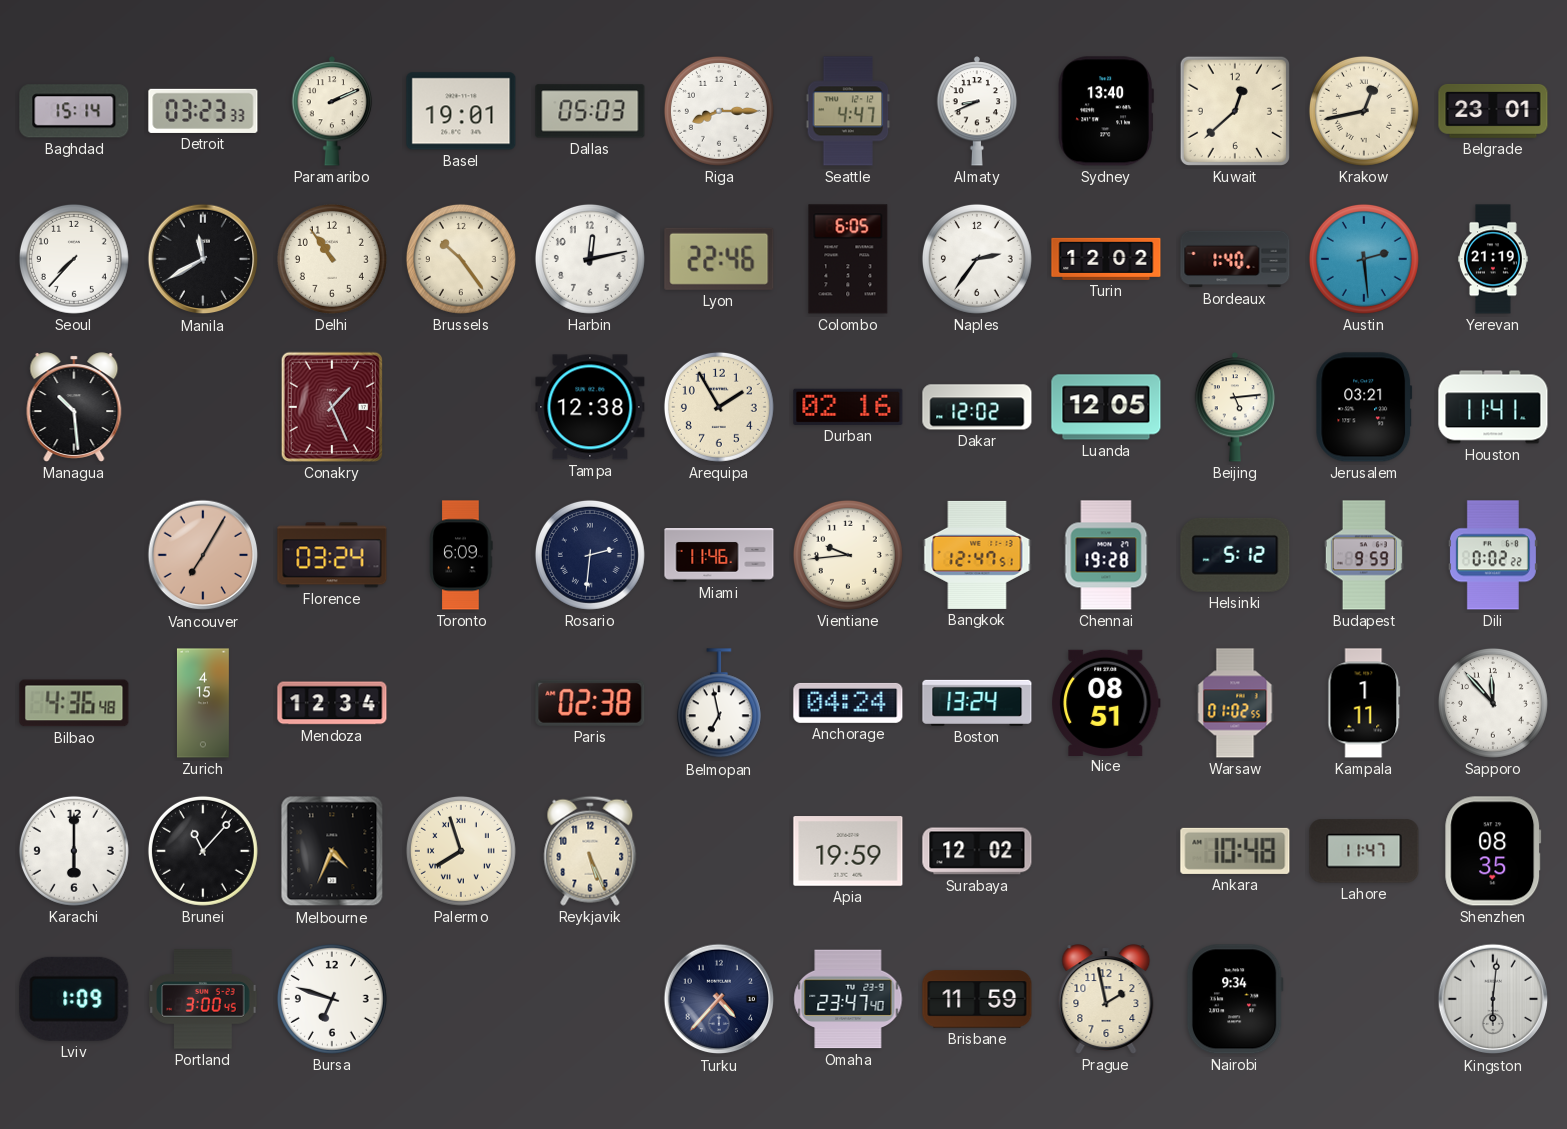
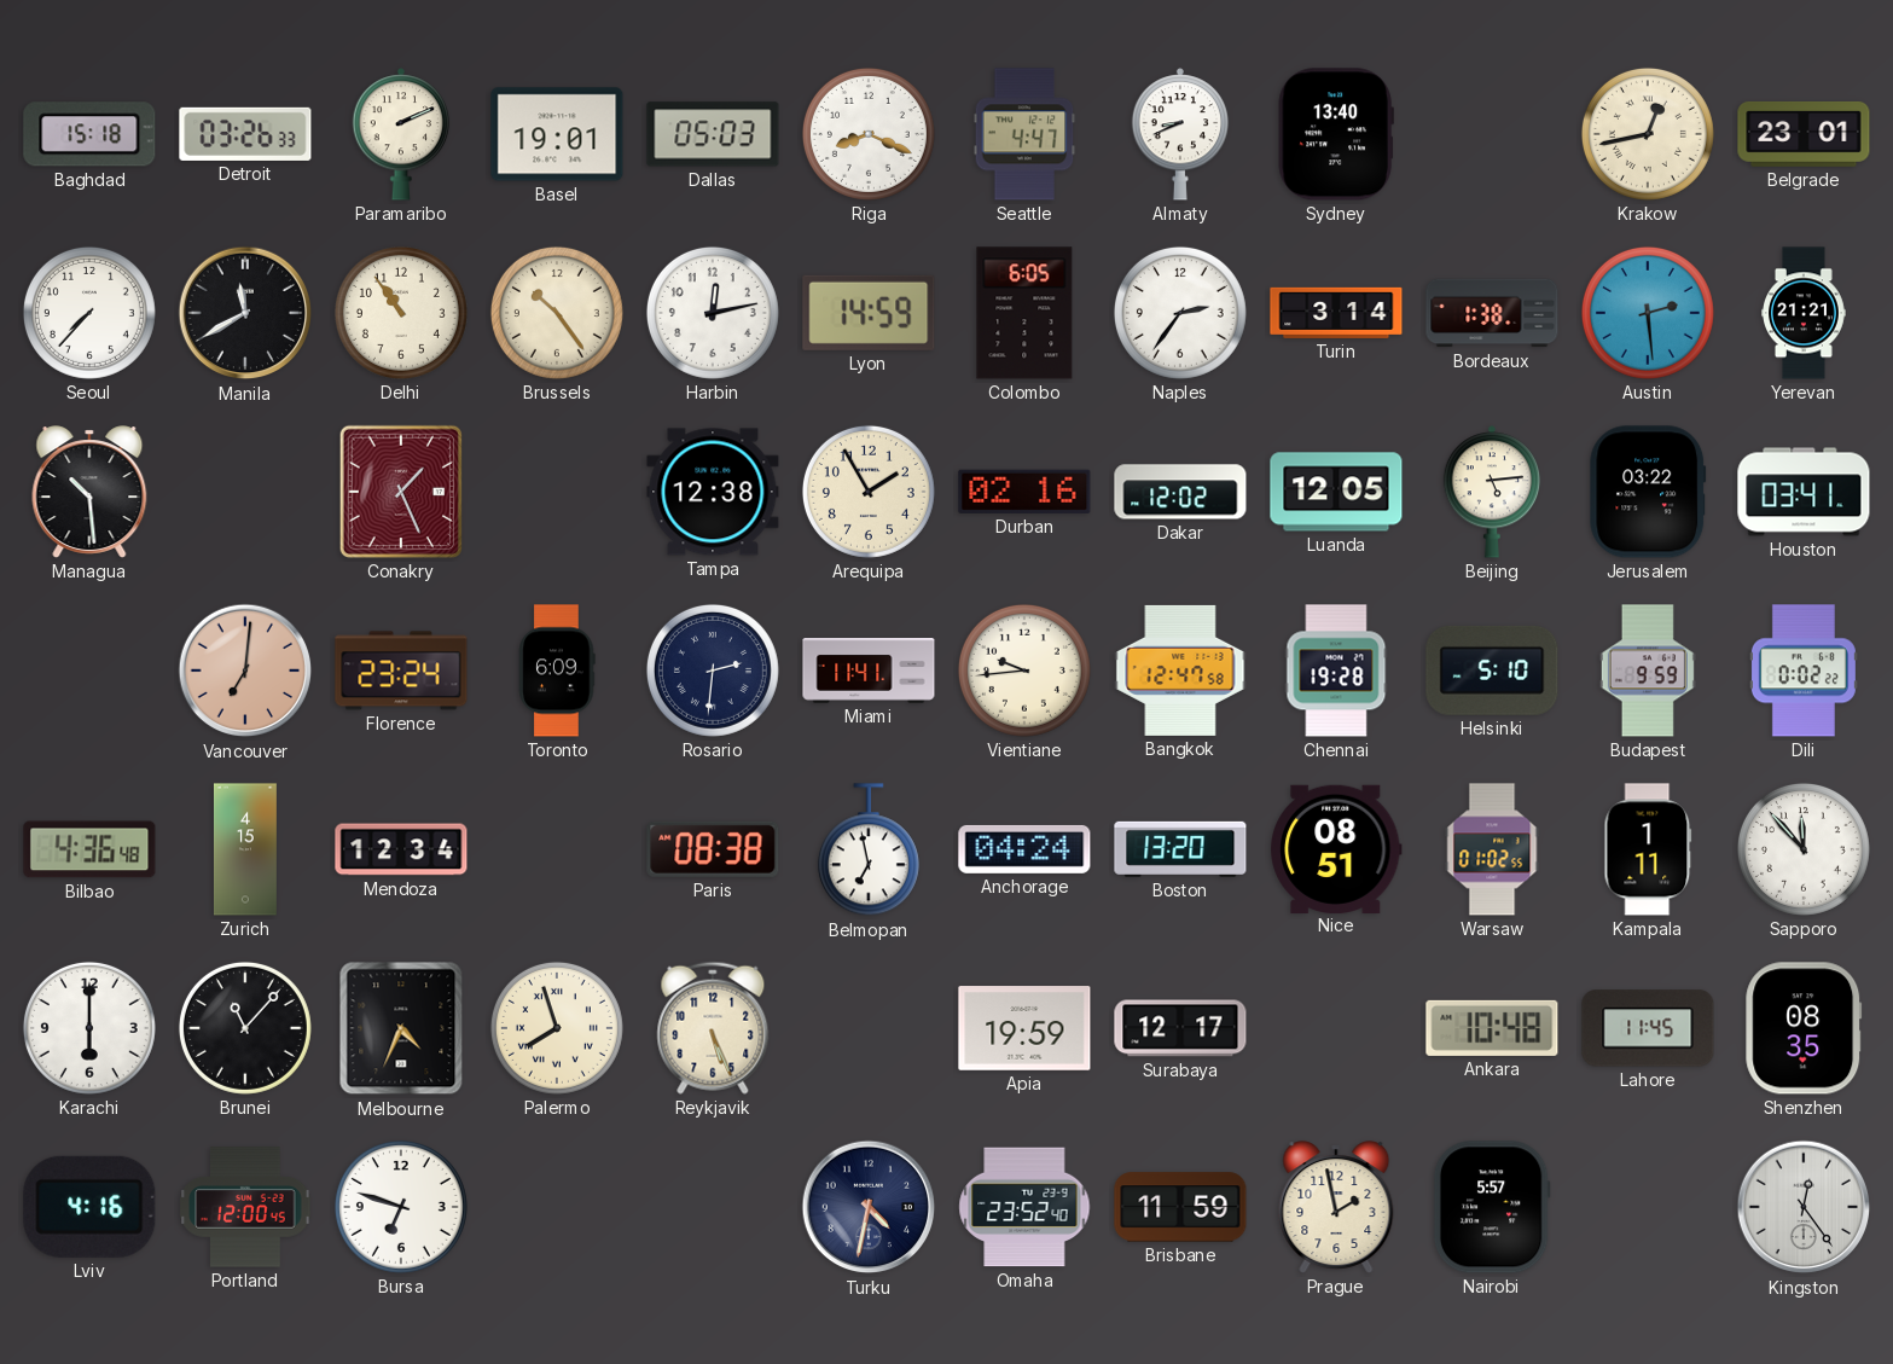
Baghdad: 15:14 -> 15:18 (89, 134)
Detroit: 03:23 -> 03:26 (245, 134)
Riga: 8:15 -> 8:19 (869, 134)
Kuwait: 12:38 -> none (1235, 111)
Lyon: 22:46 -> 14:59 (869, 313)
Turin: 12:02 -> 3:14 (1336, 313)
Bordeaux: 1:40 -> 1:38 (1492, 313)
Yerevan: 21:19 -> 21:21 (1805, 313)
Jerusalem: 03:21 -> 03:22 (1648, 492)
Houston: 11:41 -> 03:41 (1804, 492)
Vancouver: 7:05 -> 7:01 (245, 671)
Florence: 03:24 -> 23:24 (401, 671)
Miami: 11:46 -> 11:41 (869, 672)
Bangkok: 12:47:51 -> 12:47:58 (1180, 671)
Helsinki: 5:12 -> 5:10 (1492, 671)
Paris: 02:38 -> 08:38 (713, 849)
Boston: 13:24 -> 13:20 (1180, 849)
Surabaya: 12:02 -> 12:17 (1180, 1028)
Lahore: 11:47 -> 11:45 (1648, 1028)
Lviv: 1:09 -> 4:16 (89, 1207)
Portland: 3:00 -> 12:00 (245, 1207)
Turku: 4:37 -> 4:32 (869, 1207)
Omaha: 23:47 -> 23:52 (1024, 1207)
Nairobi: 9:34 -> 5:57 (1492, 1207)
Kingston: 6:01 -> 12:24 (1804, 1207)
